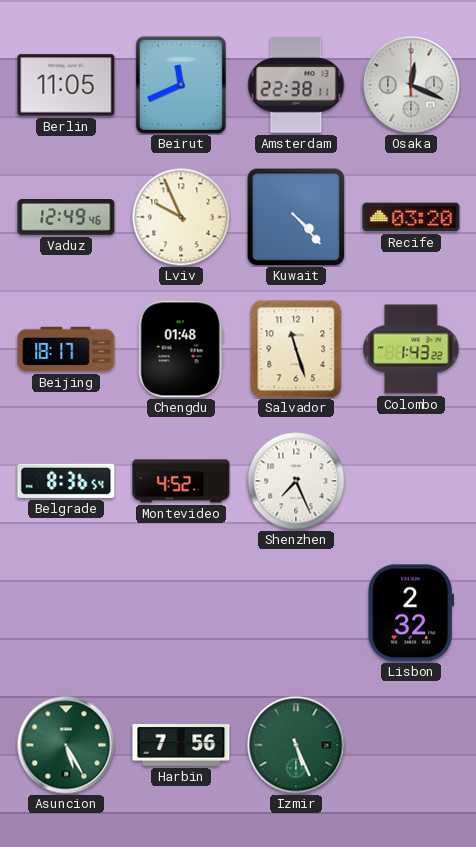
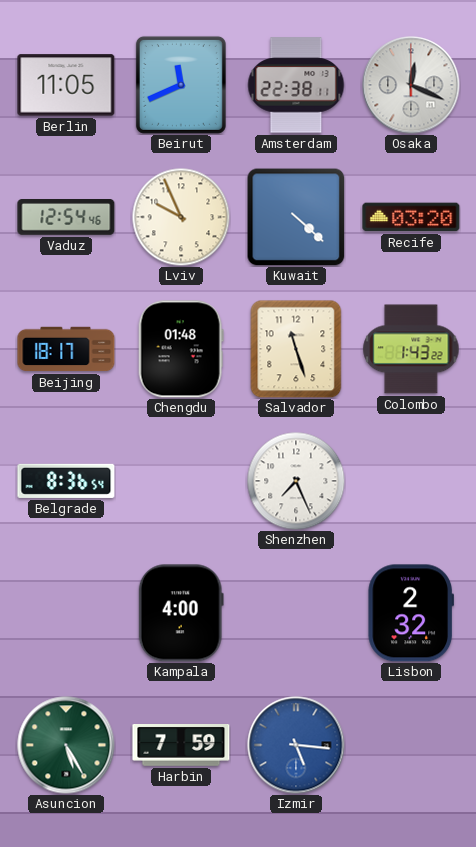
Vaduz: 12:49 -> 12:54 (66, 218)
Kuwait: 4:23 -> 4:22 (296, 217)
Montevideo: 4:52 -> none (181, 481)
Kampala: none -> 4:00 (181, 613)
Harbin: 7:56 -> 7:59 (181, 745)
Izmir: 5:26 -> 5:16 (296, 745)
Izmir dial: green -> blue (296, 745)
